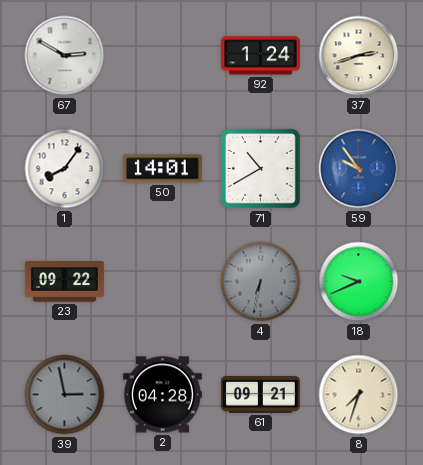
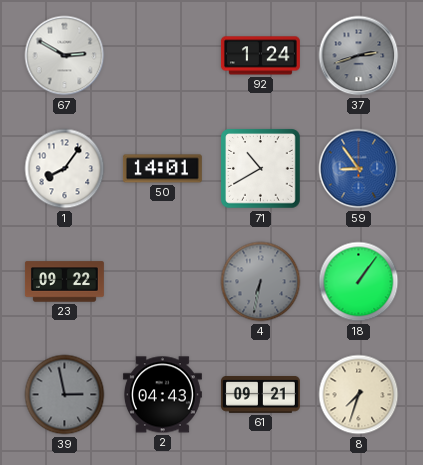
37 dial: cream -> grey (359, 56)
59: 9:54 -> 8:54 (359, 169)
18: 9:41 -> 1:06 (359, 282)
2: 04:28 -> 04:43 (162, 395)
